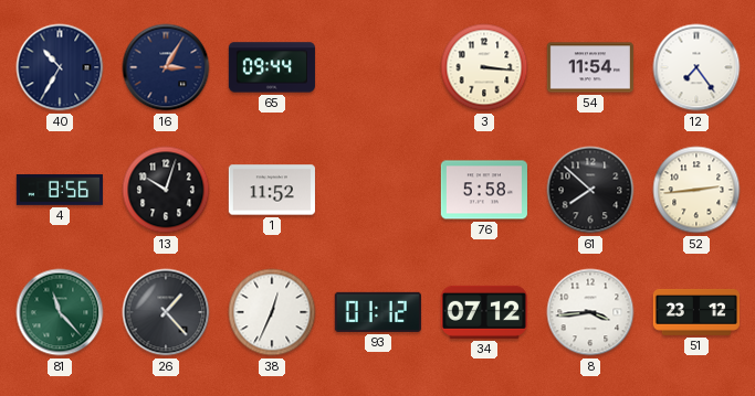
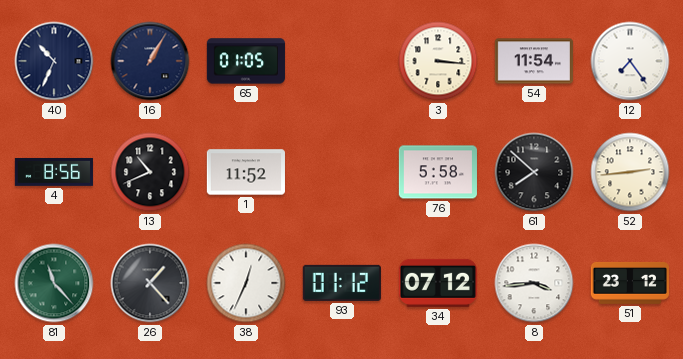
40: 10:35 -> 10:34 (54, 61)
16: 3:05 -> 1:05 (150, 61)
65: 09:44 -> 01:05 (246, 61)
13: 10:03 -> 10:41 (150, 172)
